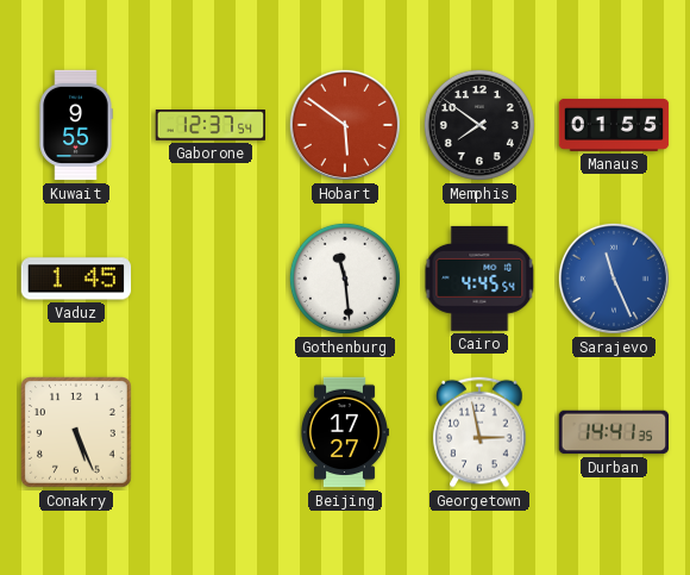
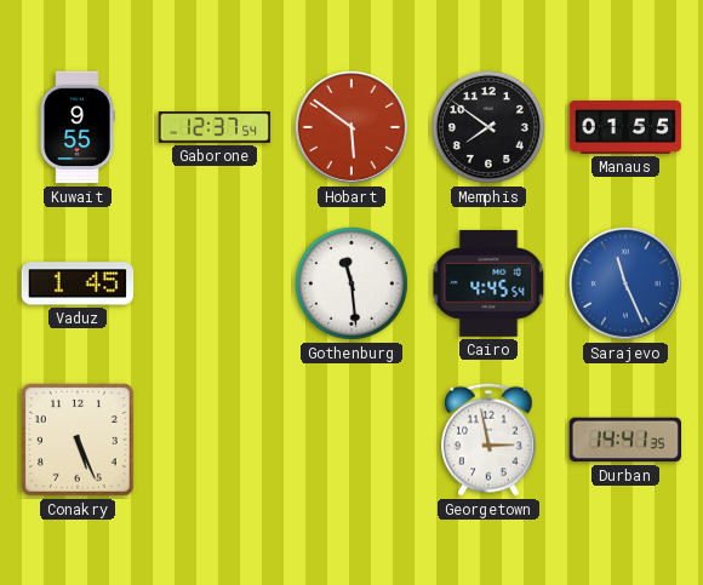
Beijing: 17:27 -> none (345, 432)
